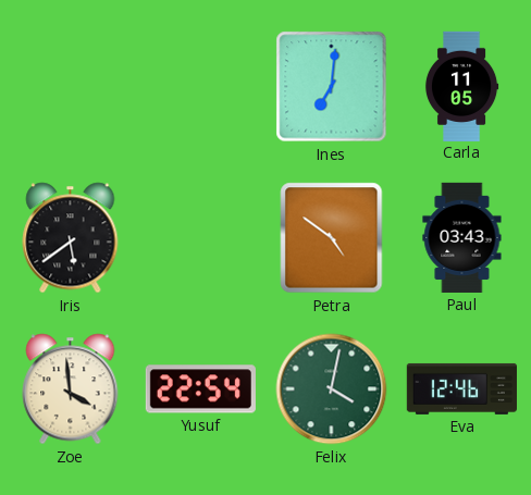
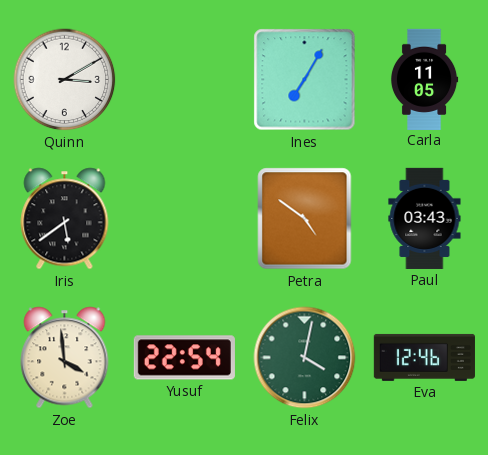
Quinn: none -> 3:10 (65, 80)
Ines: 7:01 -> 7:05 (305, 80)
